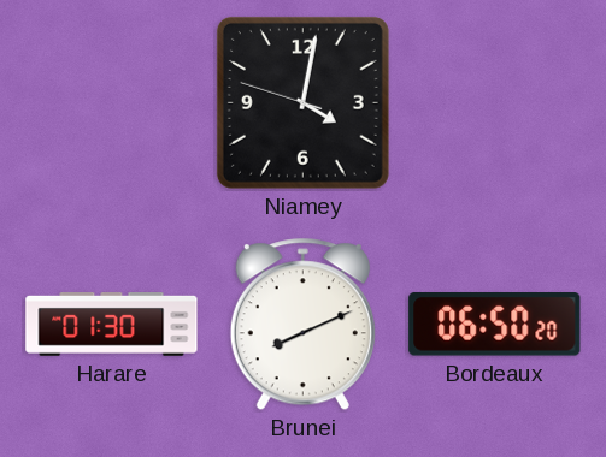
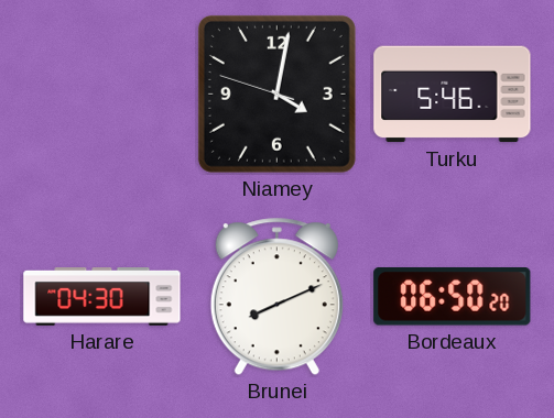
Turku: none -> 5:46 (453, 95)
Harare: 01:30 -> 04:30 (102, 297)
